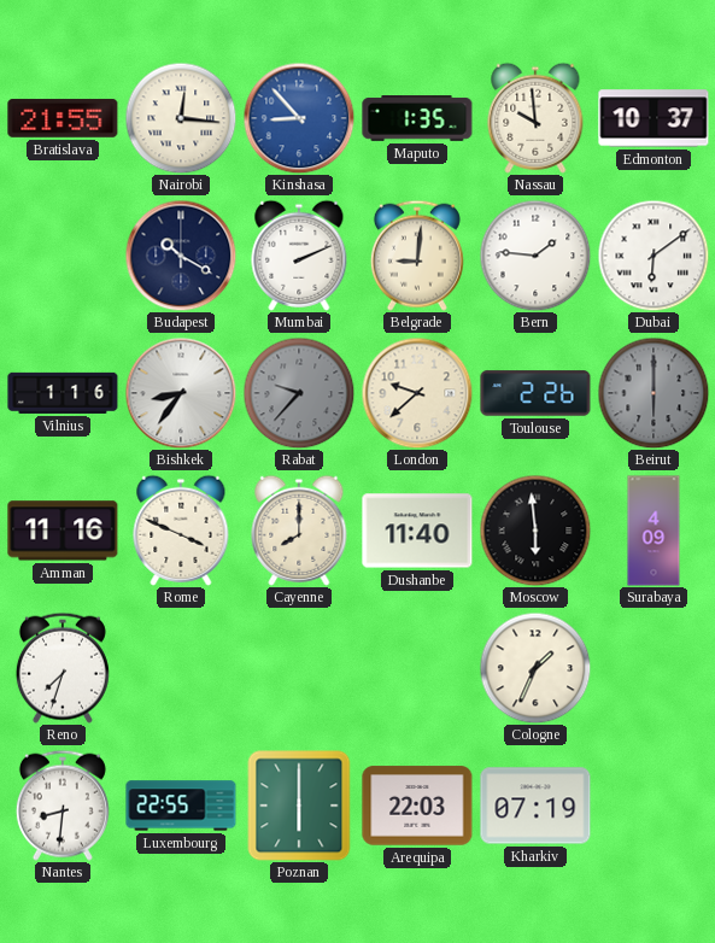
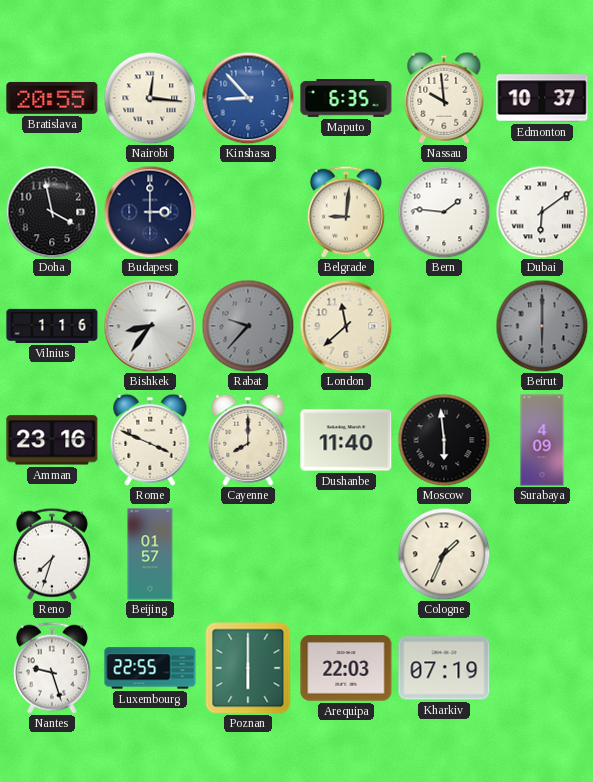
Bratislava: 21:55 -> 20:55 (52, 98)
Maputo: 1:35 -> 6:35 (346, 99)
Doha: none -> 3:58 (52, 212)
Budapest: 10:20 -> 3:00 (150, 212)
Mumbai: 2:11 -> none (299, 256)
London: 9:38 -> 11:38 (346, 326)
Toulouse: 2:26 -> none (535, 393)
Amman: 11:16 -> 23:16 (52, 440)
Beijing: none -> 01:57 (150, 554)
Nantes: 8:31 -> 9:27 (52, 668)
